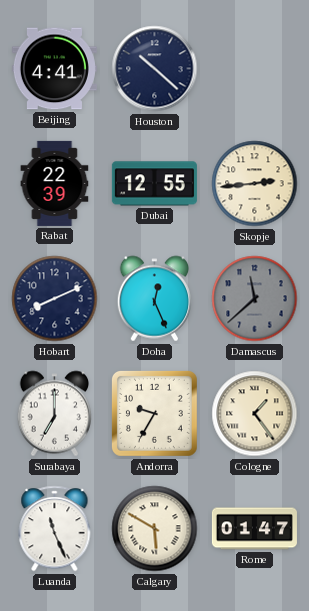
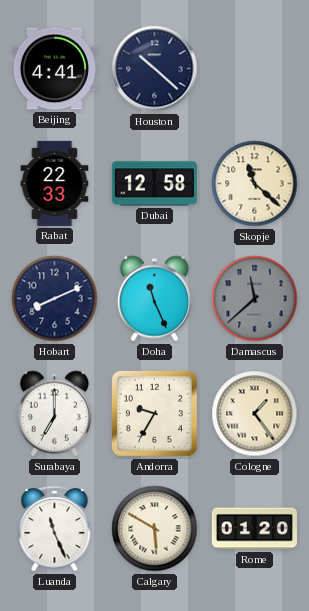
Rabat: 22:39 -> 22:33 (55, 183)
Dubai: 12:55 -> 12:58 (154, 184)
Skopje: 2:44 -> 11:22 (255, 184)
Doha: 12:26 -> 11:26 (155, 299)
Rome: 01:47 -> 01:20 (254, 529)
